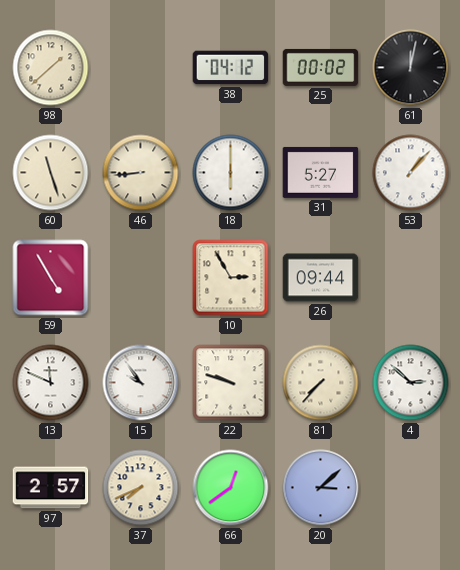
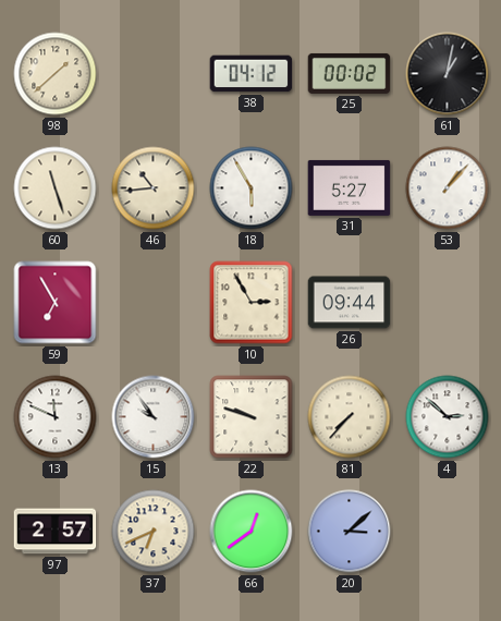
61: 12:02 -> 1:02 (448, 74)
46: 8:44 -> 10:44 (154, 188)
18: 6:00 -> 5:55 (252, 188)
59: 4:55 -> 6:55 (56, 303)
37: 7:41 -> 6:41 (154, 532)
